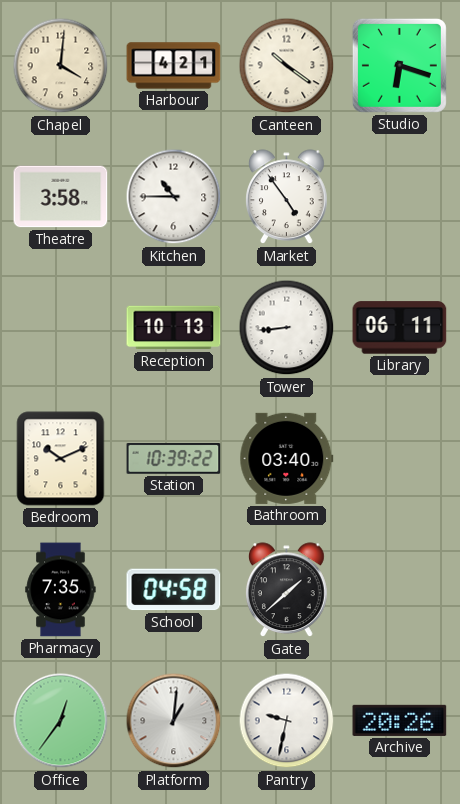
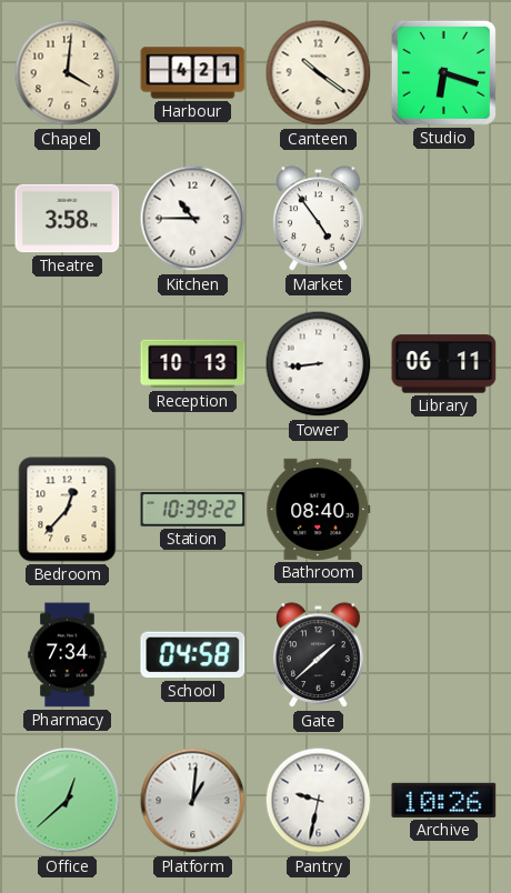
Bedroom: 10:11 -> 12:37 (68, 510)
Bathroom: 03:40 -> 08:40 (319, 509)
Pharmacy: 7:35 -> 7:34 (68, 655)
Office: 12:36 -> 12:38 (68, 801)
Archive: 20:26 -> 10:26 (444, 800)
